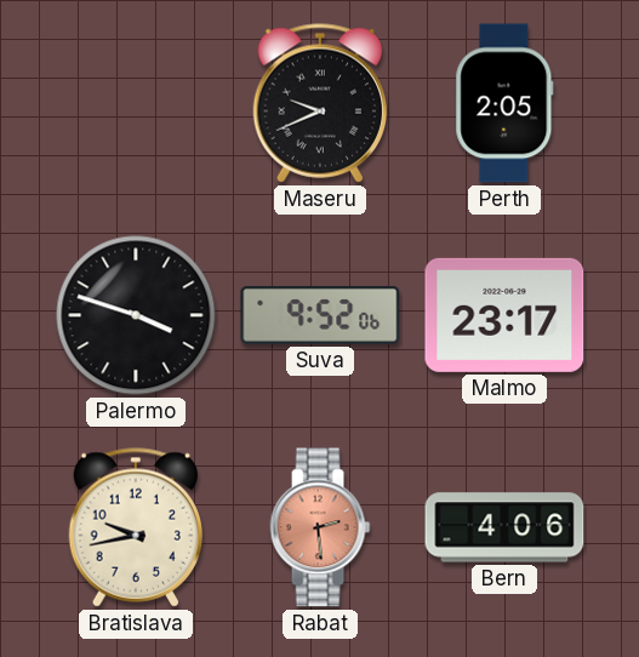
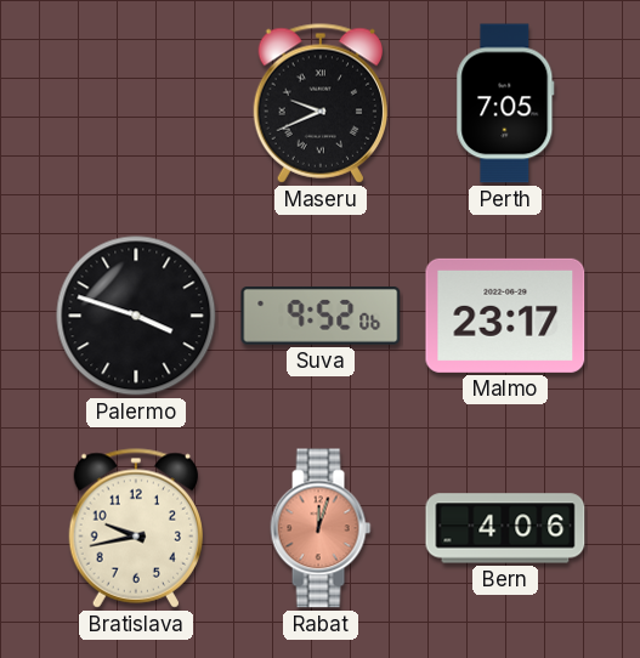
Perth: 2:05 -> 7:05 (505, 103)
Rabat: 2:29 -> 12:03 (321, 528)
